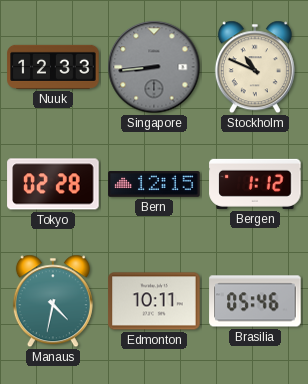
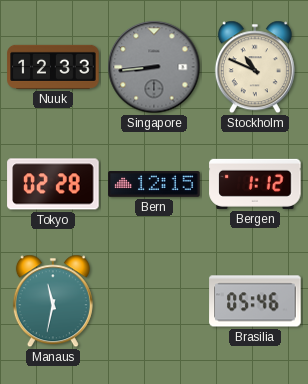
Manaus: 4:32 -> 11:32 (53, 301)
Edmonton: 10:11 -> none (154, 301)
